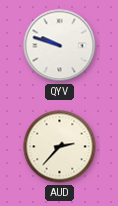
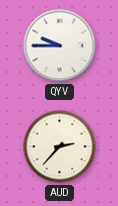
QYV: 9:48 -> 9:45 (60, 46)
